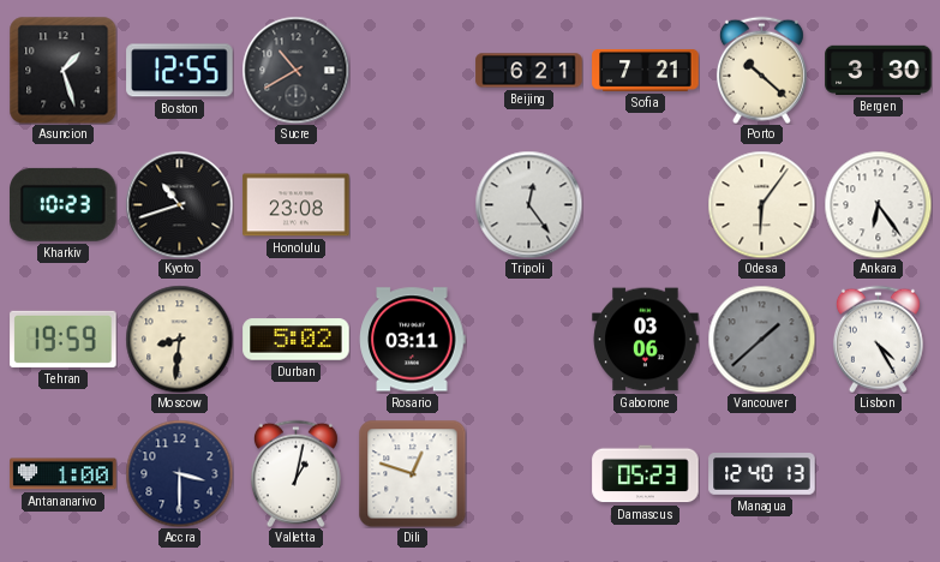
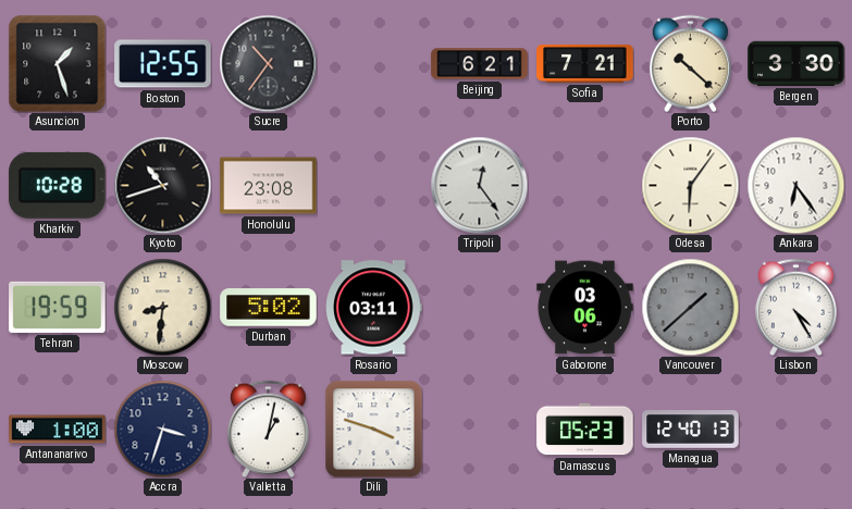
Sucre: 10:40 -> 10:36 (268, 63)
Kharkiv: 10:23 -> 10:28 (58, 185)
Accra: 3:30 -> 3:33 (162, 429)
Dili: 12:48 -> 3:48 (373, 429)
